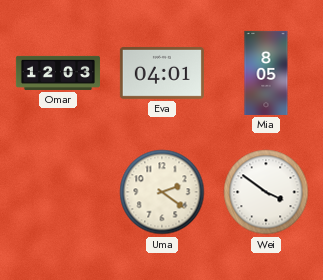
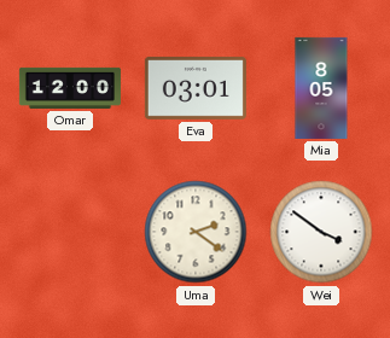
Omar: 12:03 -> 12:00 (70, 88)
Eva: 04:01 -> 03:01 (196, 88)
